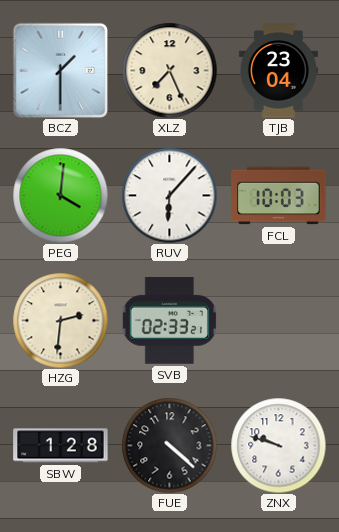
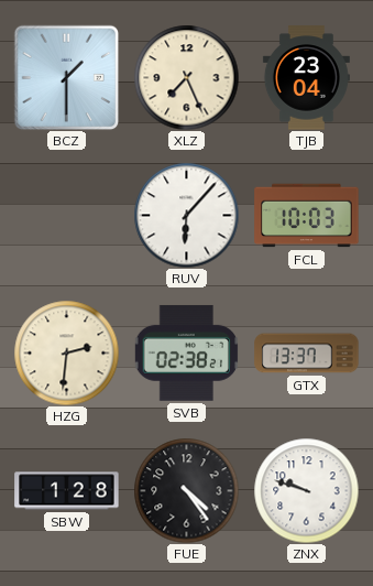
PEG: 4:01 -> none (60, 195)
SVB: 02:33 -> 02:38 (186, 352)
GTX: none -> 13:37 (307, 354)
FUE: 4:22 -> 4:24 (186, 490)
